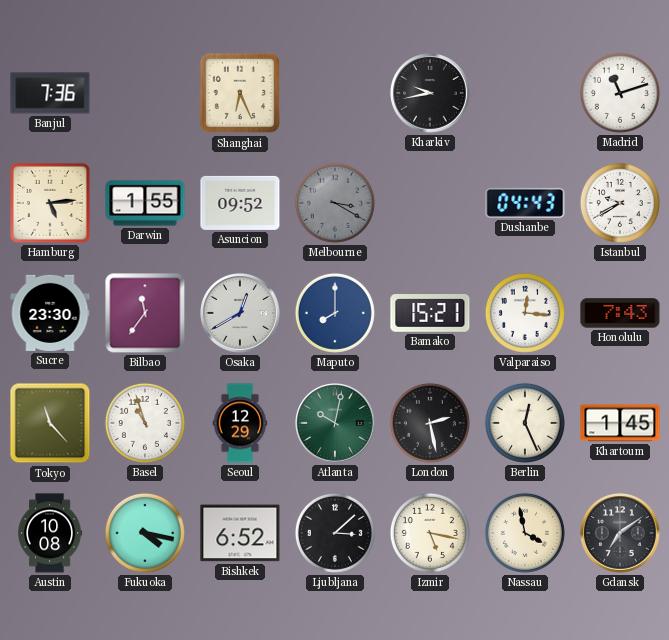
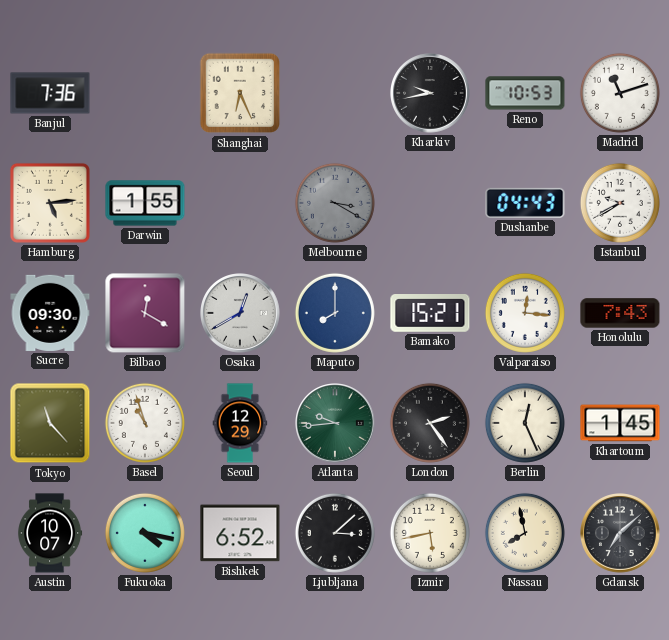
Reno: none -> 10:53 (525, 93)
Asuncion: 09:52 -> none (240, 203)
Sucre: 23:30 -> 09:30 (50, 313)
Bilbao: 11:36 -> 12:20 (145, 313)
Atlanta: 10:02 -> 9:44 (335, 423)
London: 2:28 -> 2:24 (430, 423)
Austin: 10:08 -> 10:07 (50, 533)
Izmir: 5:17 -> 5:43 (430, 533)
Nassau: 3:58 -> 7:58 (525, 533)
Gdansk: 7:09 -> 7:08 (620, 533)
